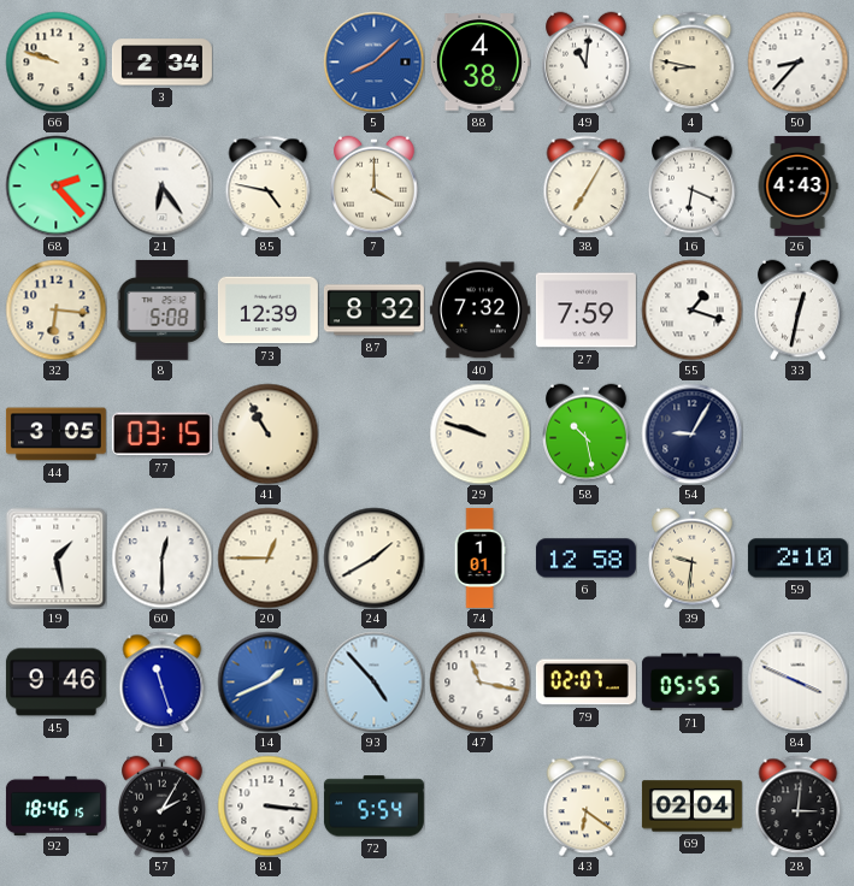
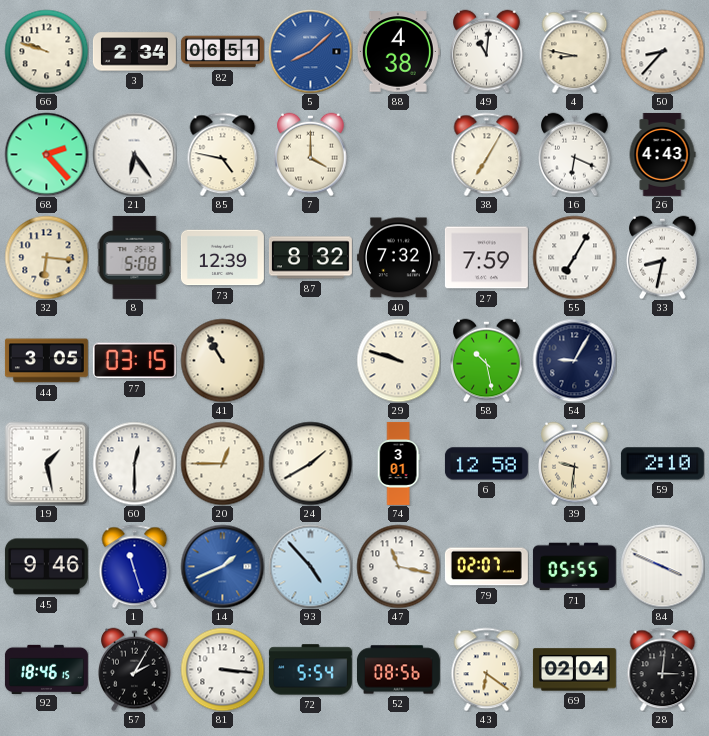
82: none -> 06:51 (222, 52)
55: 1:18 -> 7:05 (574, 257)
33: 12:32 -> 8:32 (663, 257)
74: 1:01 -> 3:01 (398, 463)
52: none -> 08:56 (398, 670)
